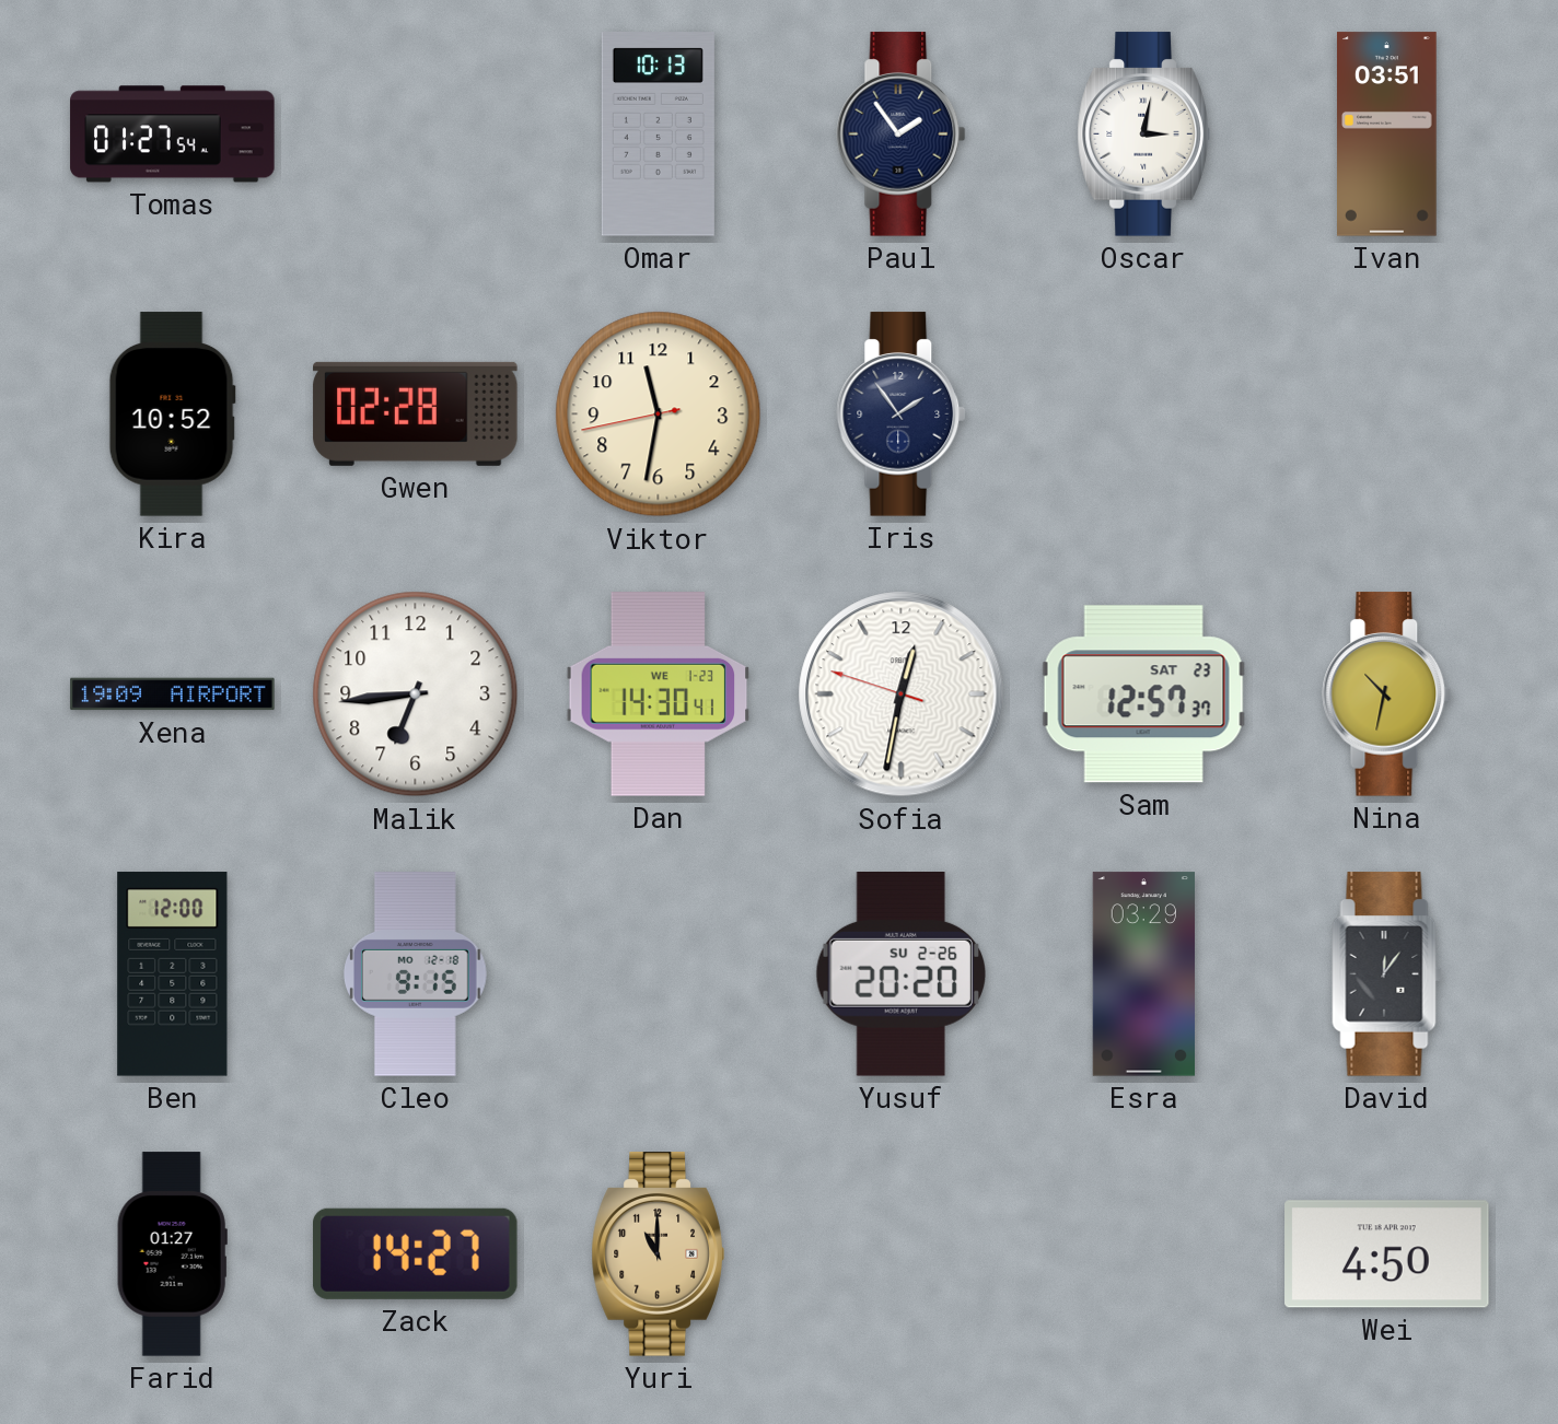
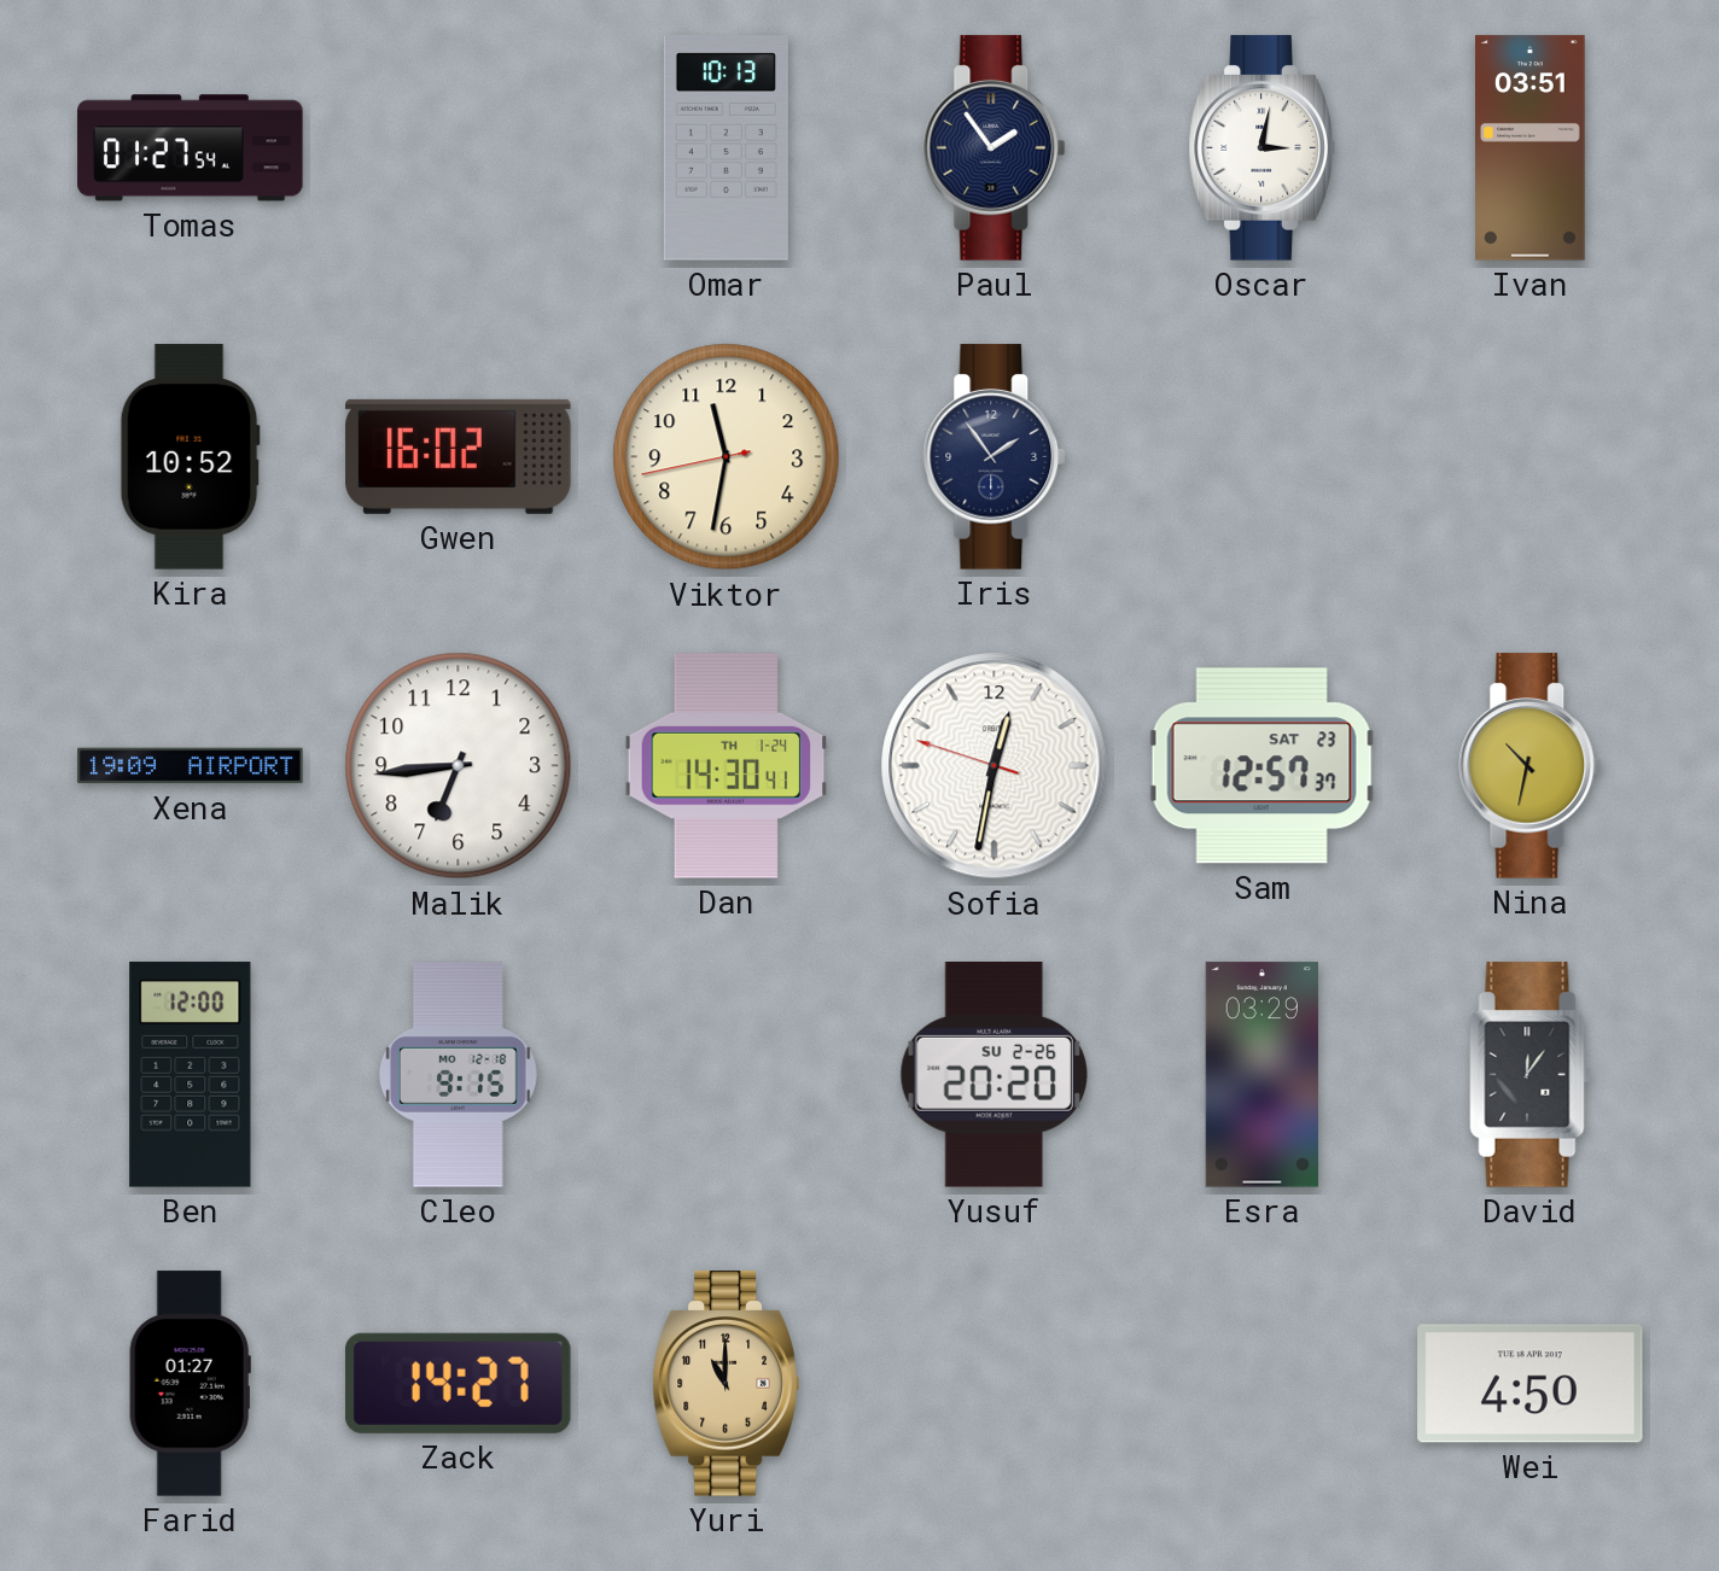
Gwen: 02:28 -> 16:02 (459, 456)
Dan date: WE 1-23 -> TH 1-24 (727, 766)
